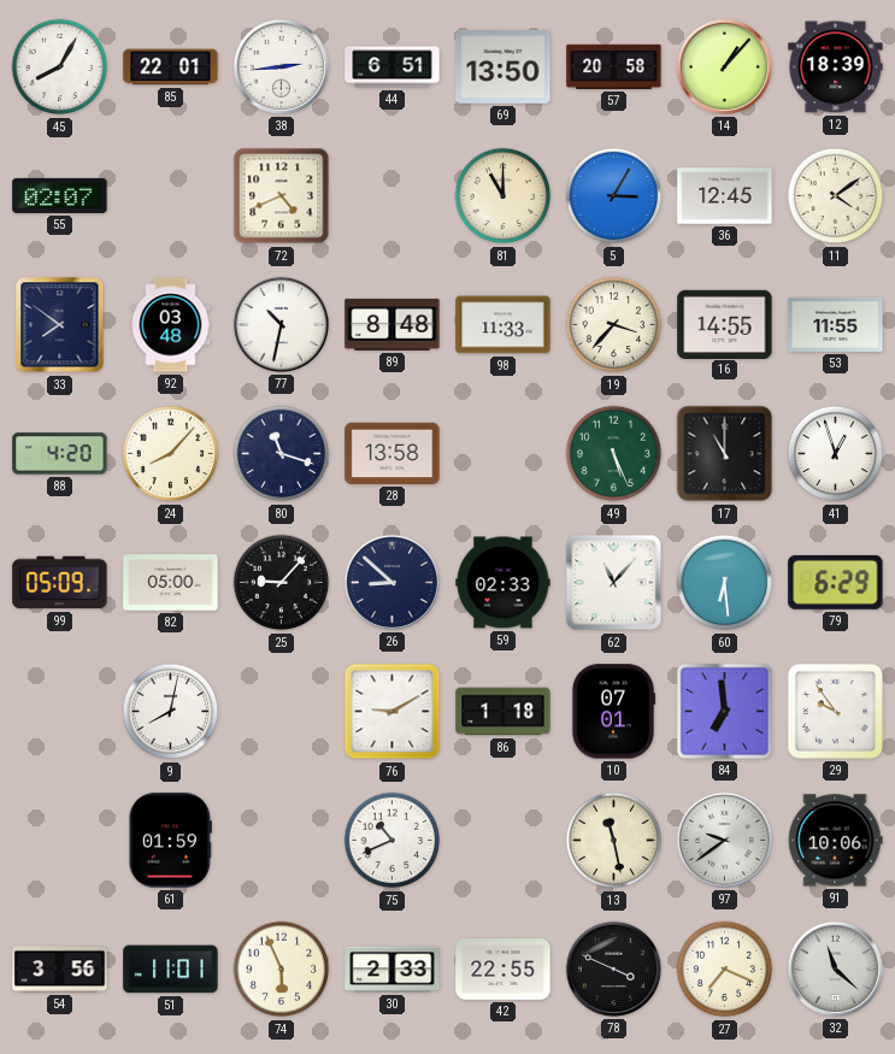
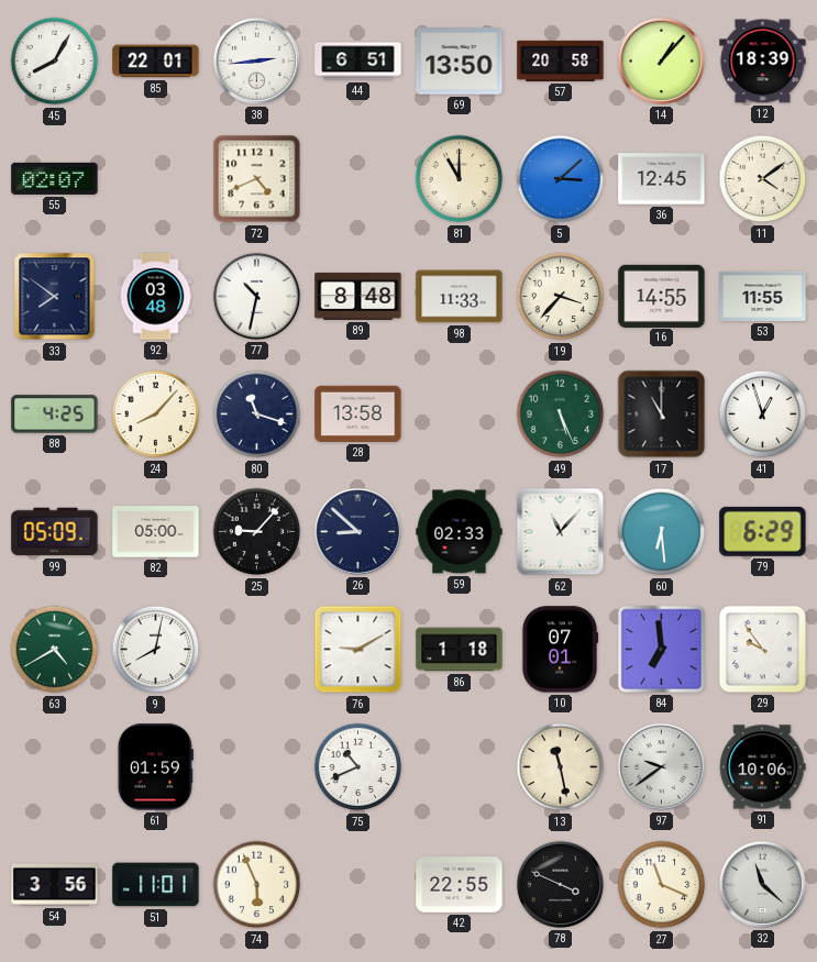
5: 3:05 -> 3:08 (561, 179)
88: 4:20 -> 4:25 (55, 414)
63: none -> 4:40 (55, 650)
30: 2:33 -> none (393, 970)
27: 7:19 -> 11:19 (662, 885)
